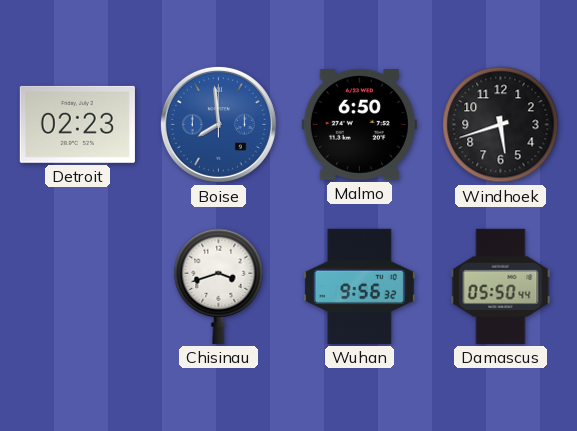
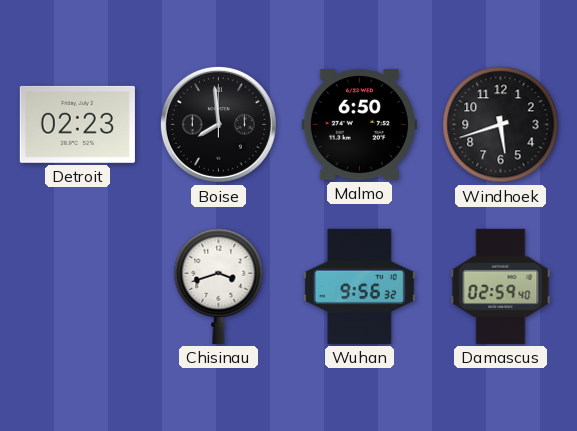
Boise dial: blue -> black (218, 124)
Damascus: 05:50 -> 02:59 (501, 286)
